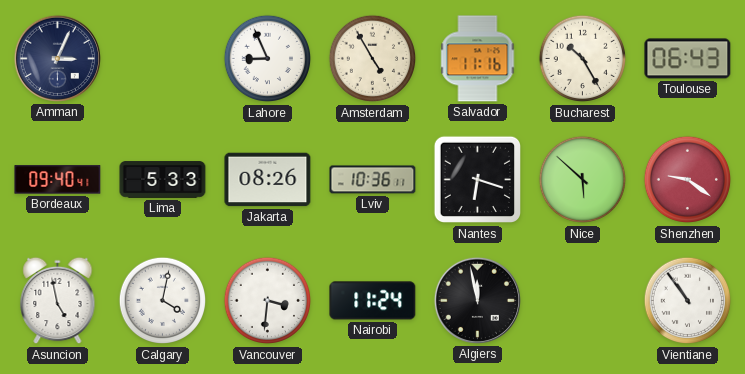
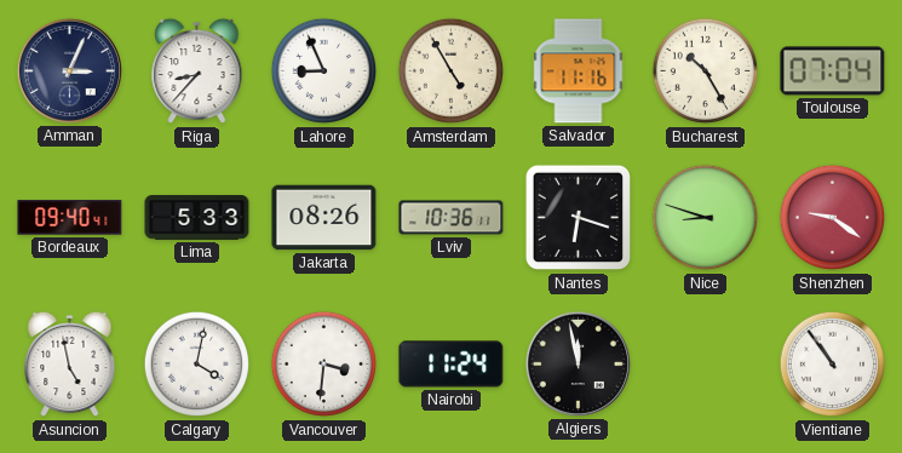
Riga: none -> 8:37 (197, 71)
Toulouse: 06:43 -> 07:04 (833, 71)
Nice: 5:52 -> 8:48 (706, 218)
